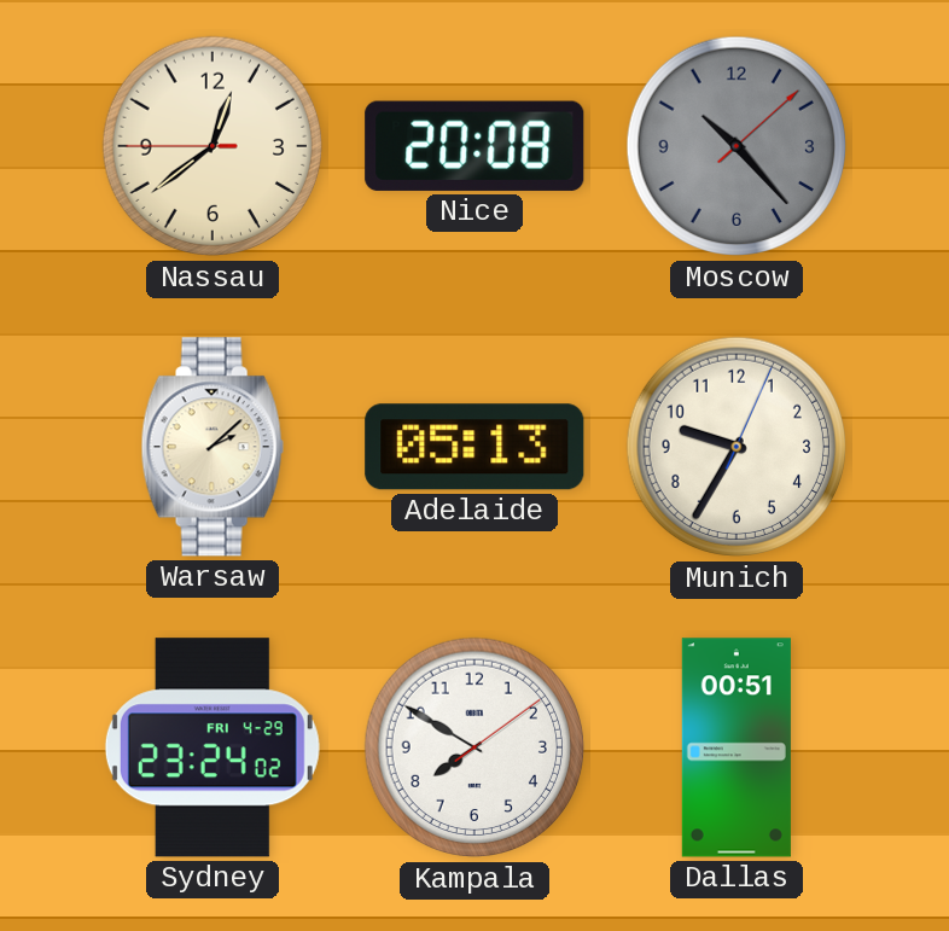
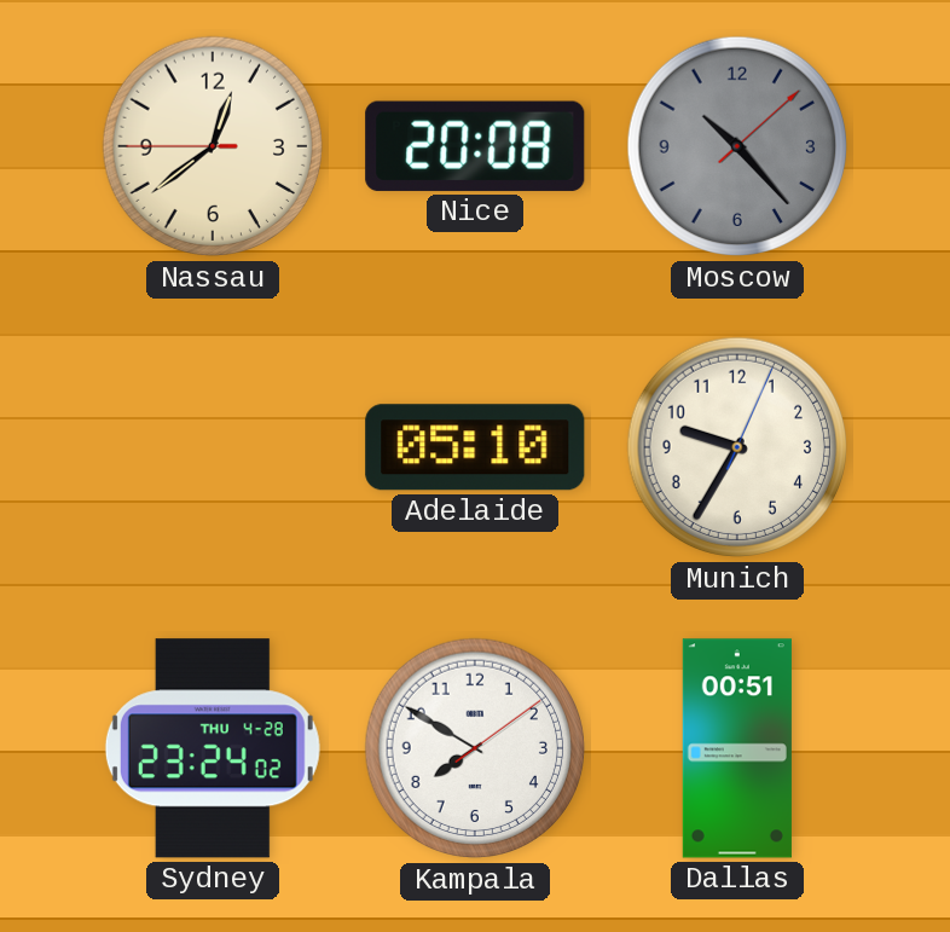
Warsaw: 2:08 -> none (212, 447)
Adelaide: 05:13 -> 05:10 (475, 447)
Sydney date: FRI 4-29 -> THU 4-28 (213, 748)
